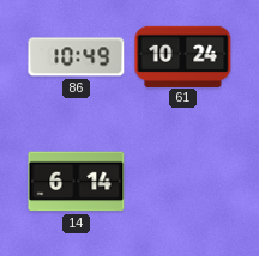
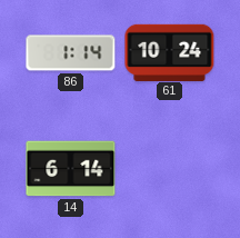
86: 10:49 -> 1:14 (71, 53)
